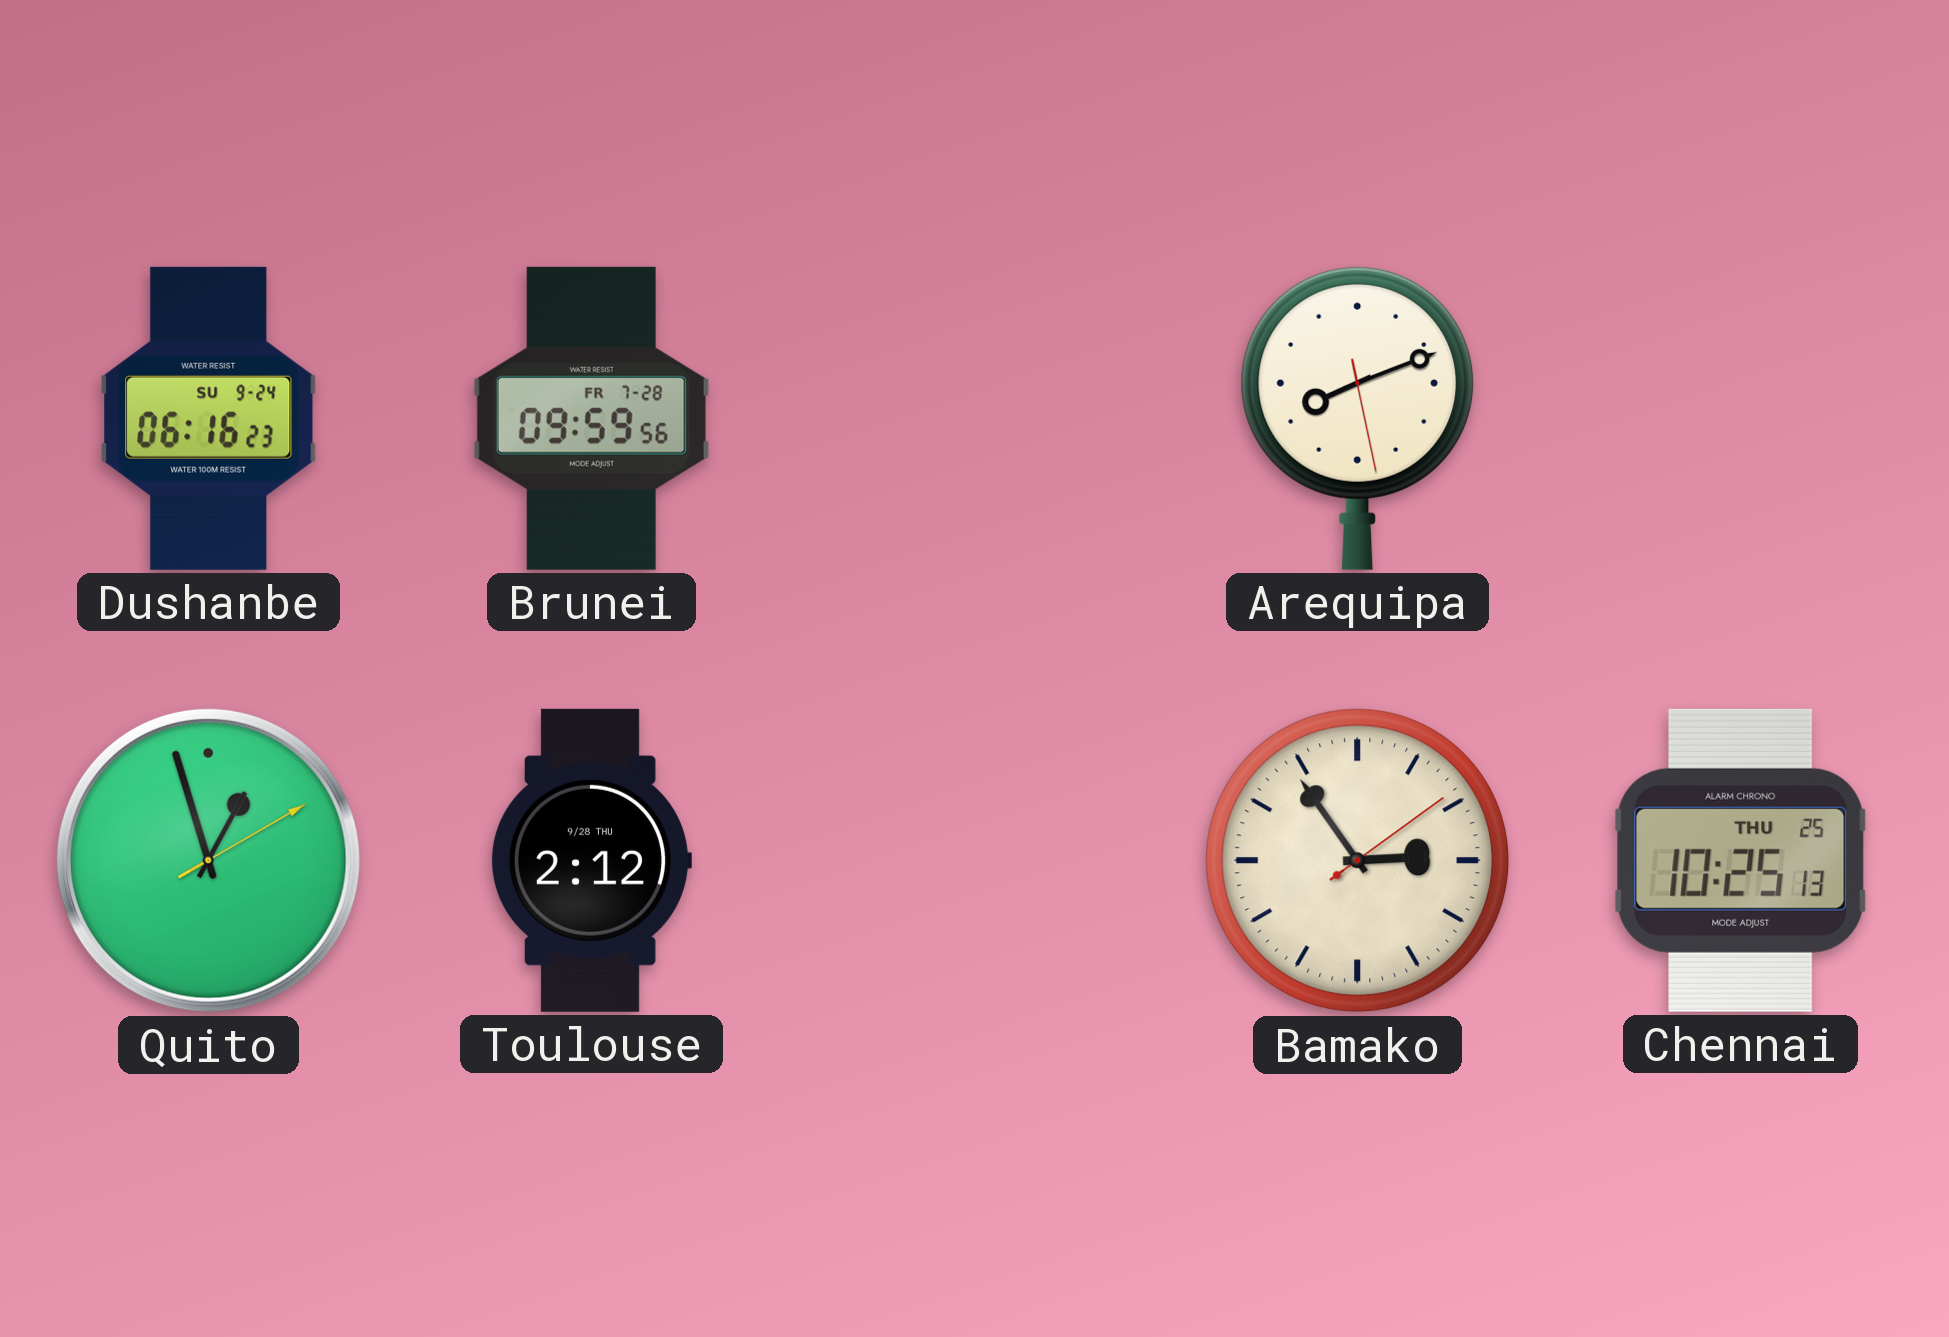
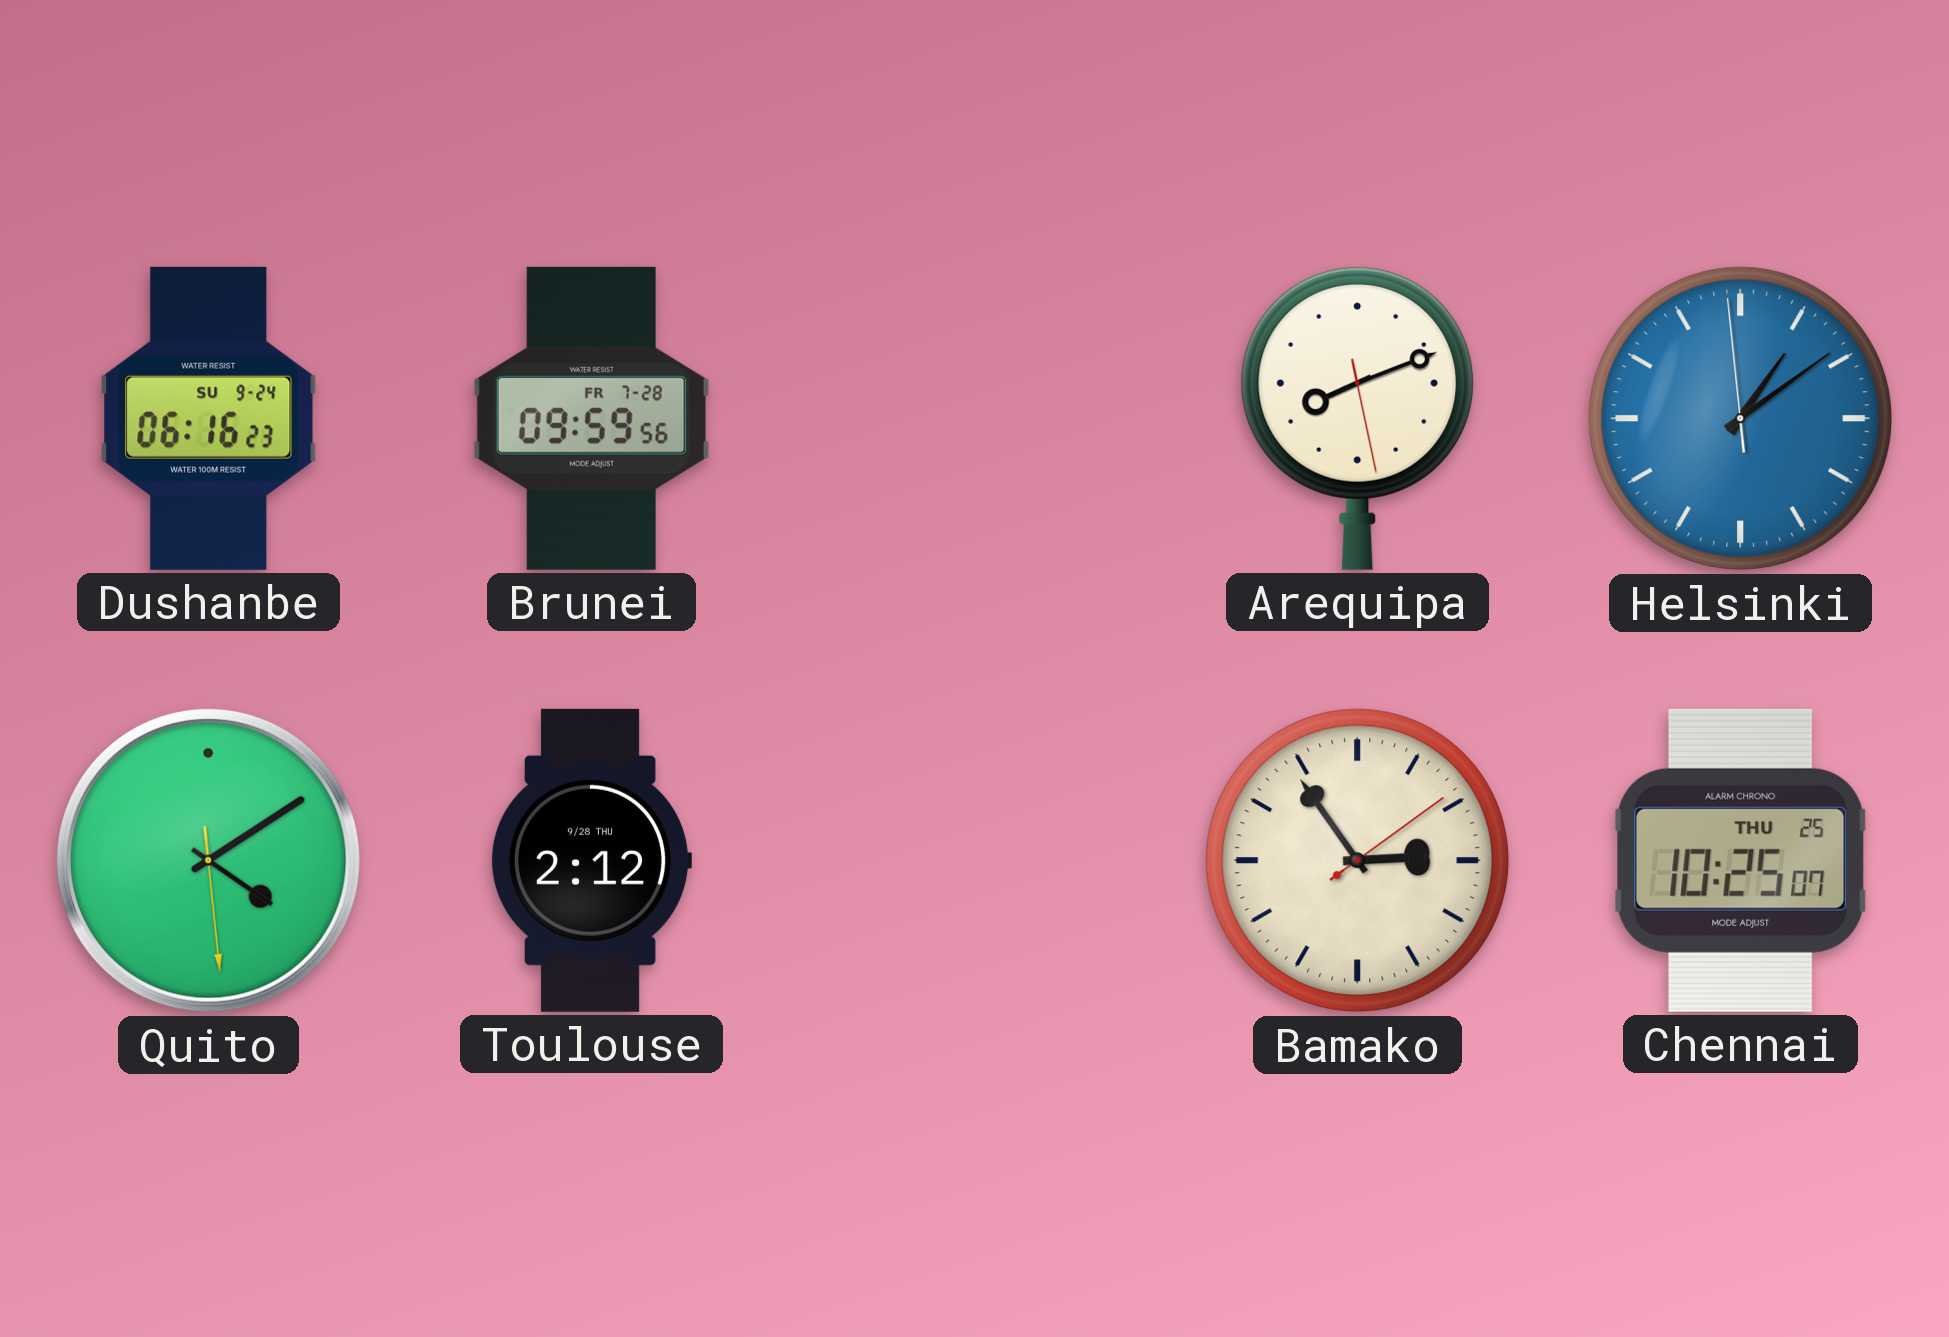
Helsinki: none -> 1:08 (1741, 419)
Quito: 12:57 -> 4:09 (208, 860)
Chennai: 10:25:13 -> 10:25:07 (1741, 860)
